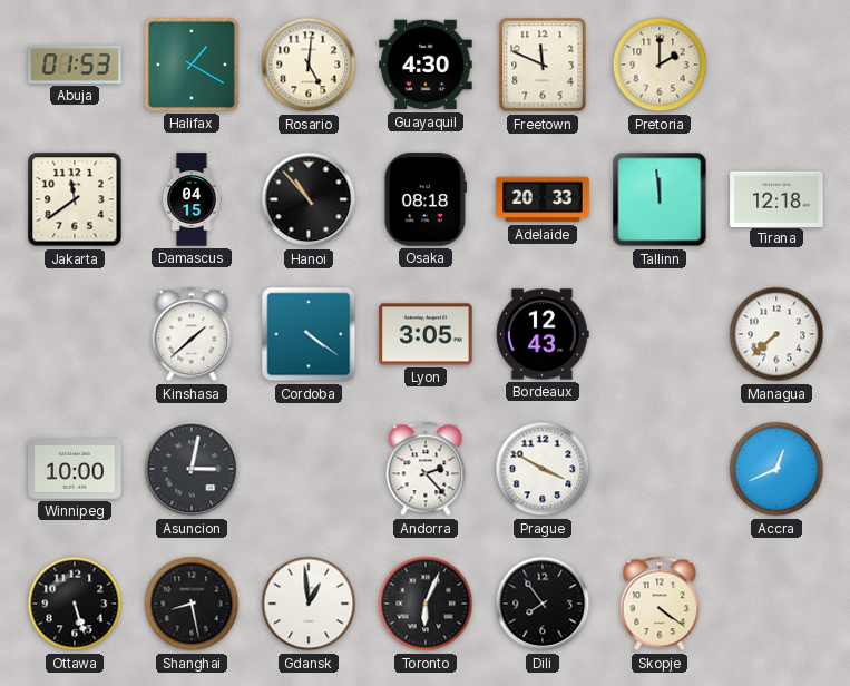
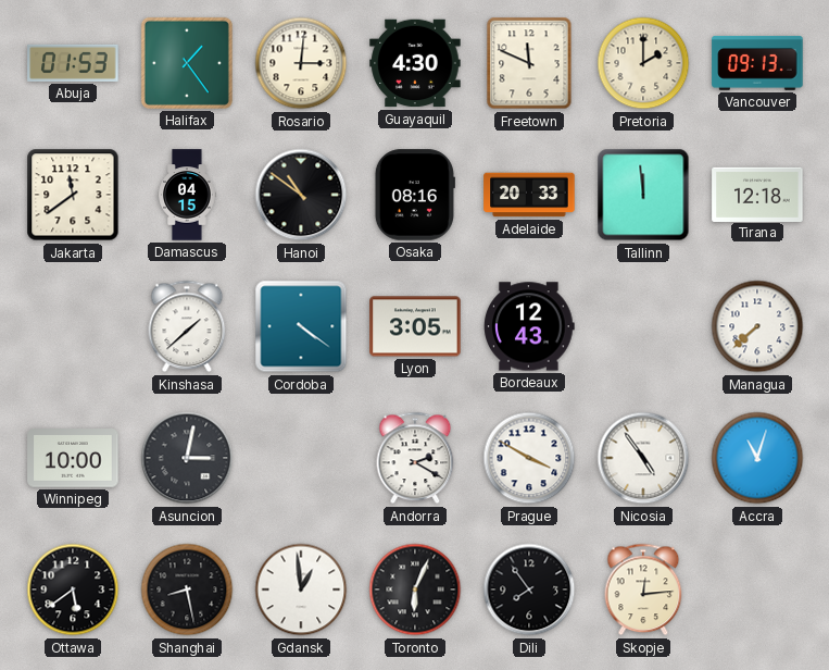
Halifax: 1:20 -> 1:24 (187, 63)
Rosario: 5:01 -> 3:01 (301, 63)
Vancouver: none -> 09:13 (757, 63)
Hanoi: 10:53 -> 10:51 (301, 195)
Osaka: 08:18 -> 08:16 (415, 195)
Andorra: 2:23 -> 2:20 (415, 458)
Nicosia: none -> 4:54 (643, 458)
Accra: 12:41 -> 11:03 (757, 458)
Ottawa: 5:27 -> 5:39 (73, 590)
Skopje: 4:21 -> 12:14 (643, 590)
